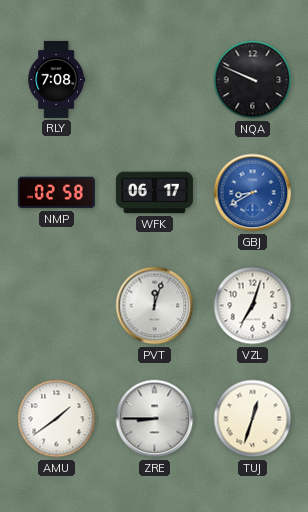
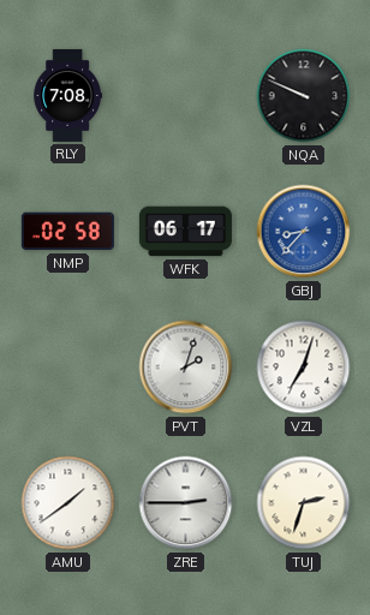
GBJ: 8:40 -> 8:37 (304, 232)
PVT: 12:03 -> 2:03 (186, 368)
ZRE: 8:45 -> 2:45 (186, 503)
TUJ: 12:33 -> 2:33 (304, 503)
